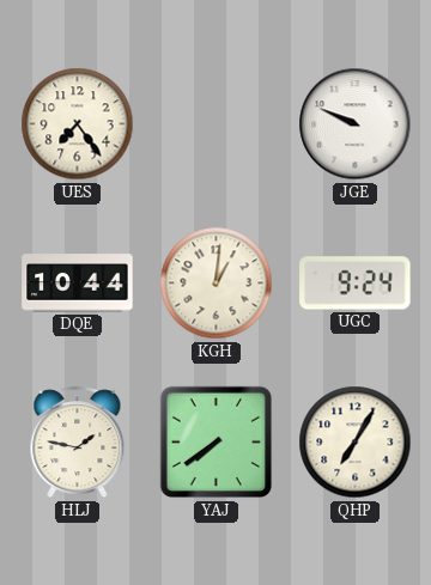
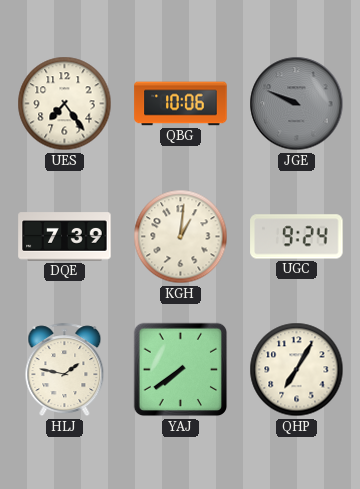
QBG: none -> 10:06 (181, 104)
JGE dial: white -> grey (297, 104)
DQE: 10:44 -> 7:39 (65, 237)
